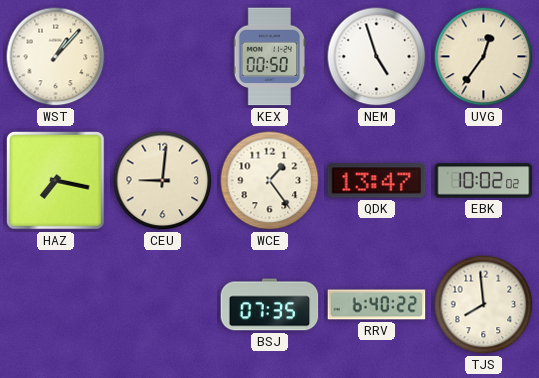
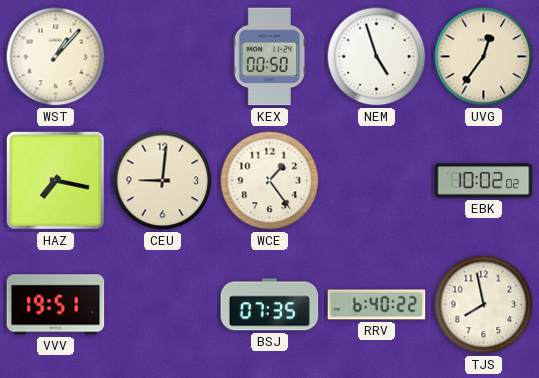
QDK: 13:47 -> none (377, 181)
VVV: none -> 19:51 (56, 305)
TJS: 7:59 -> 7:58 (484, 305)
